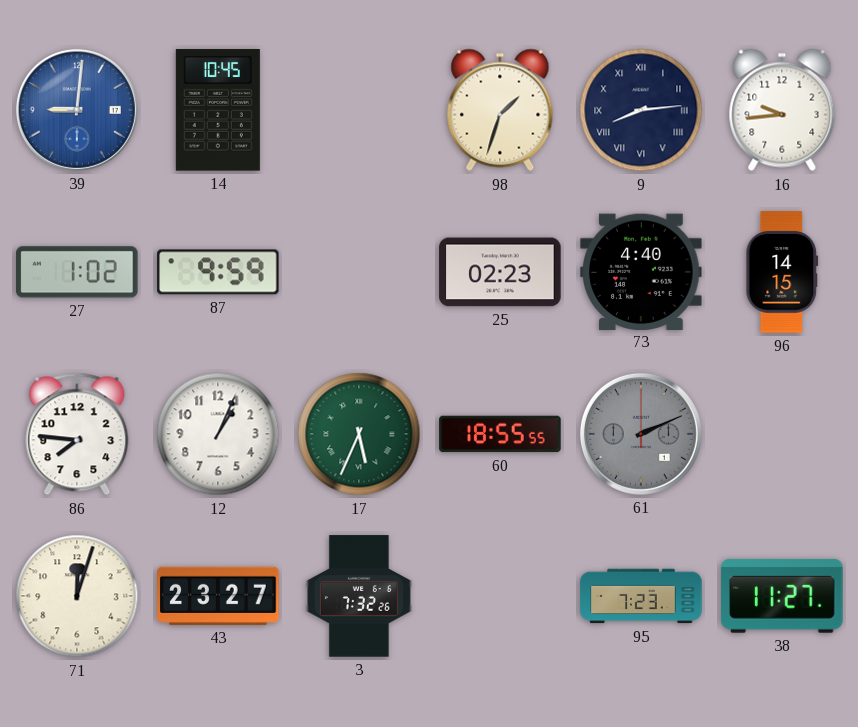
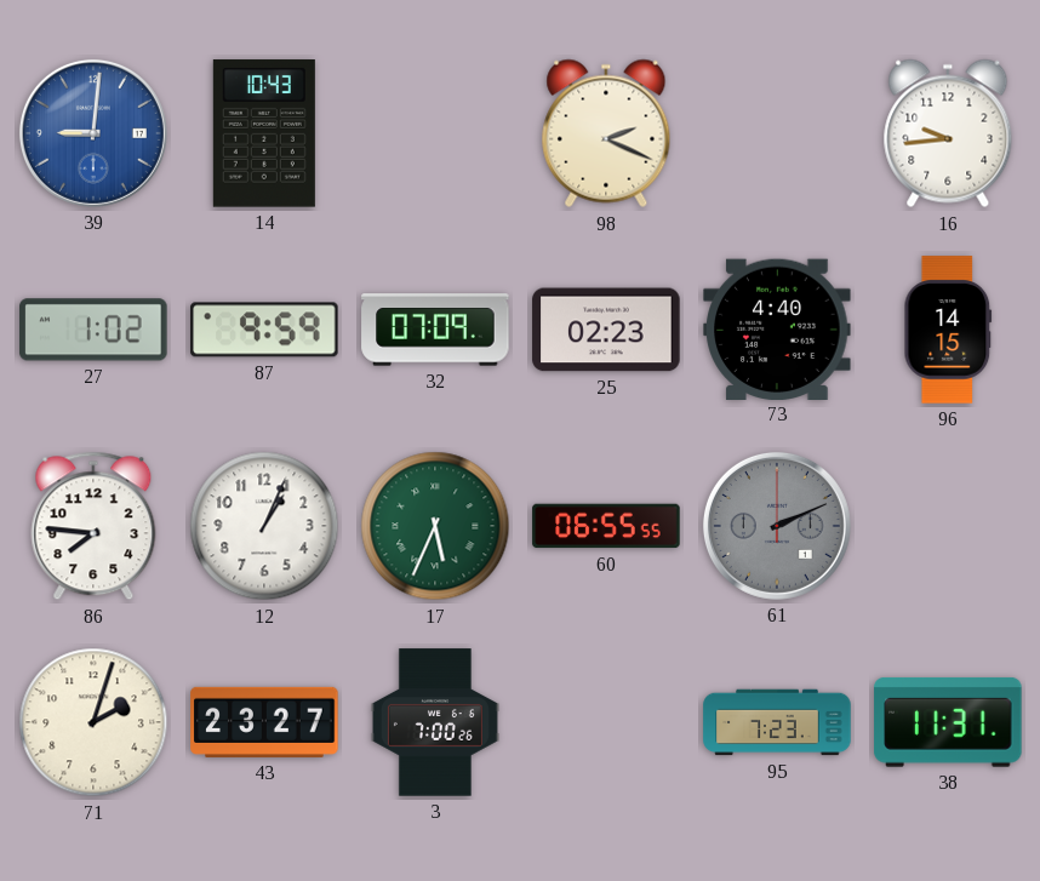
14: 10:45 -> 10:43 (264, 133)
98: 1:33 -> 2:19 (606, 133)
9: 8:14 -> none (641, 110)
32: none -> 07:09 (435, 330)
60: 18:55 -> 06:55 (606, 526)
71: 12:03 -> 2:03 (93, 722)
3: 7:32 -> 7:00 (435, 722)
38: 11:27 -> 11:31 (948, 722)
